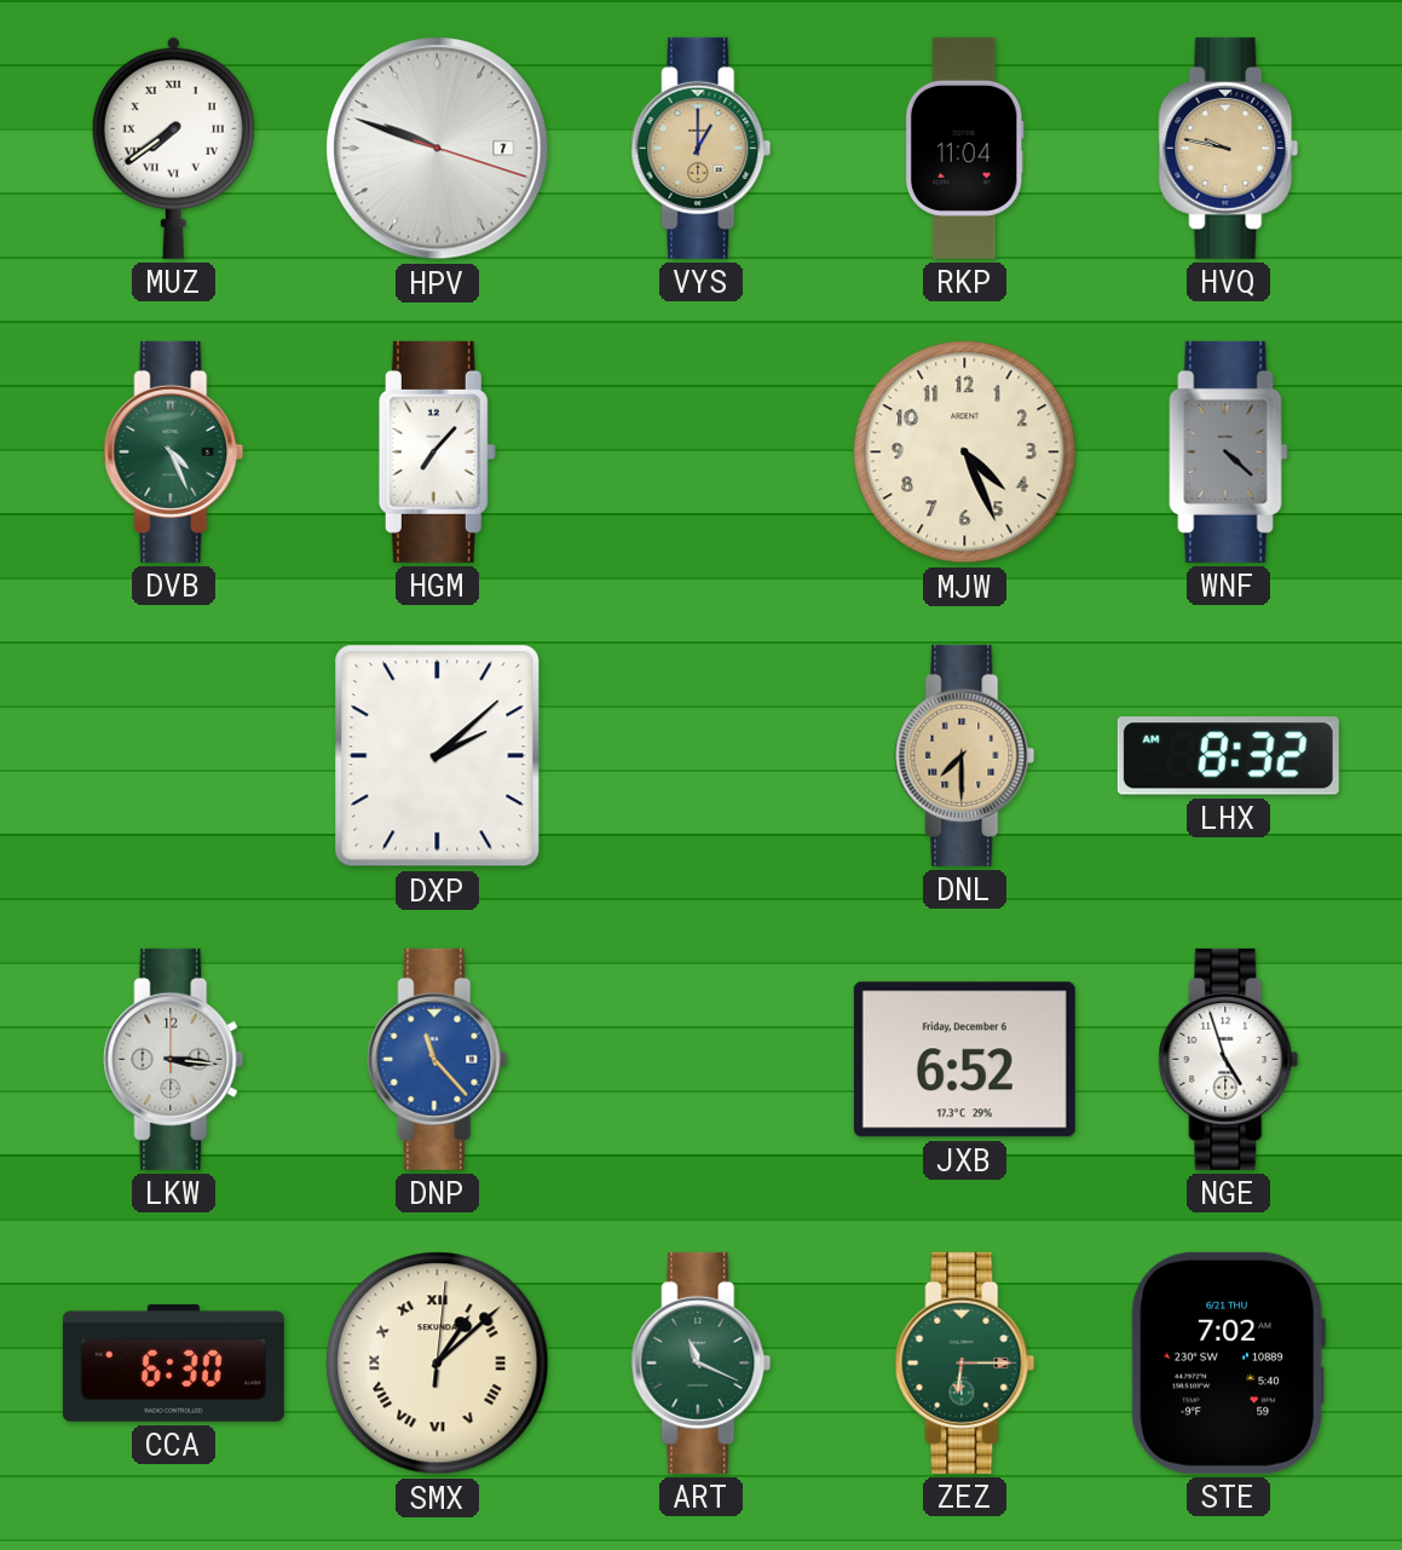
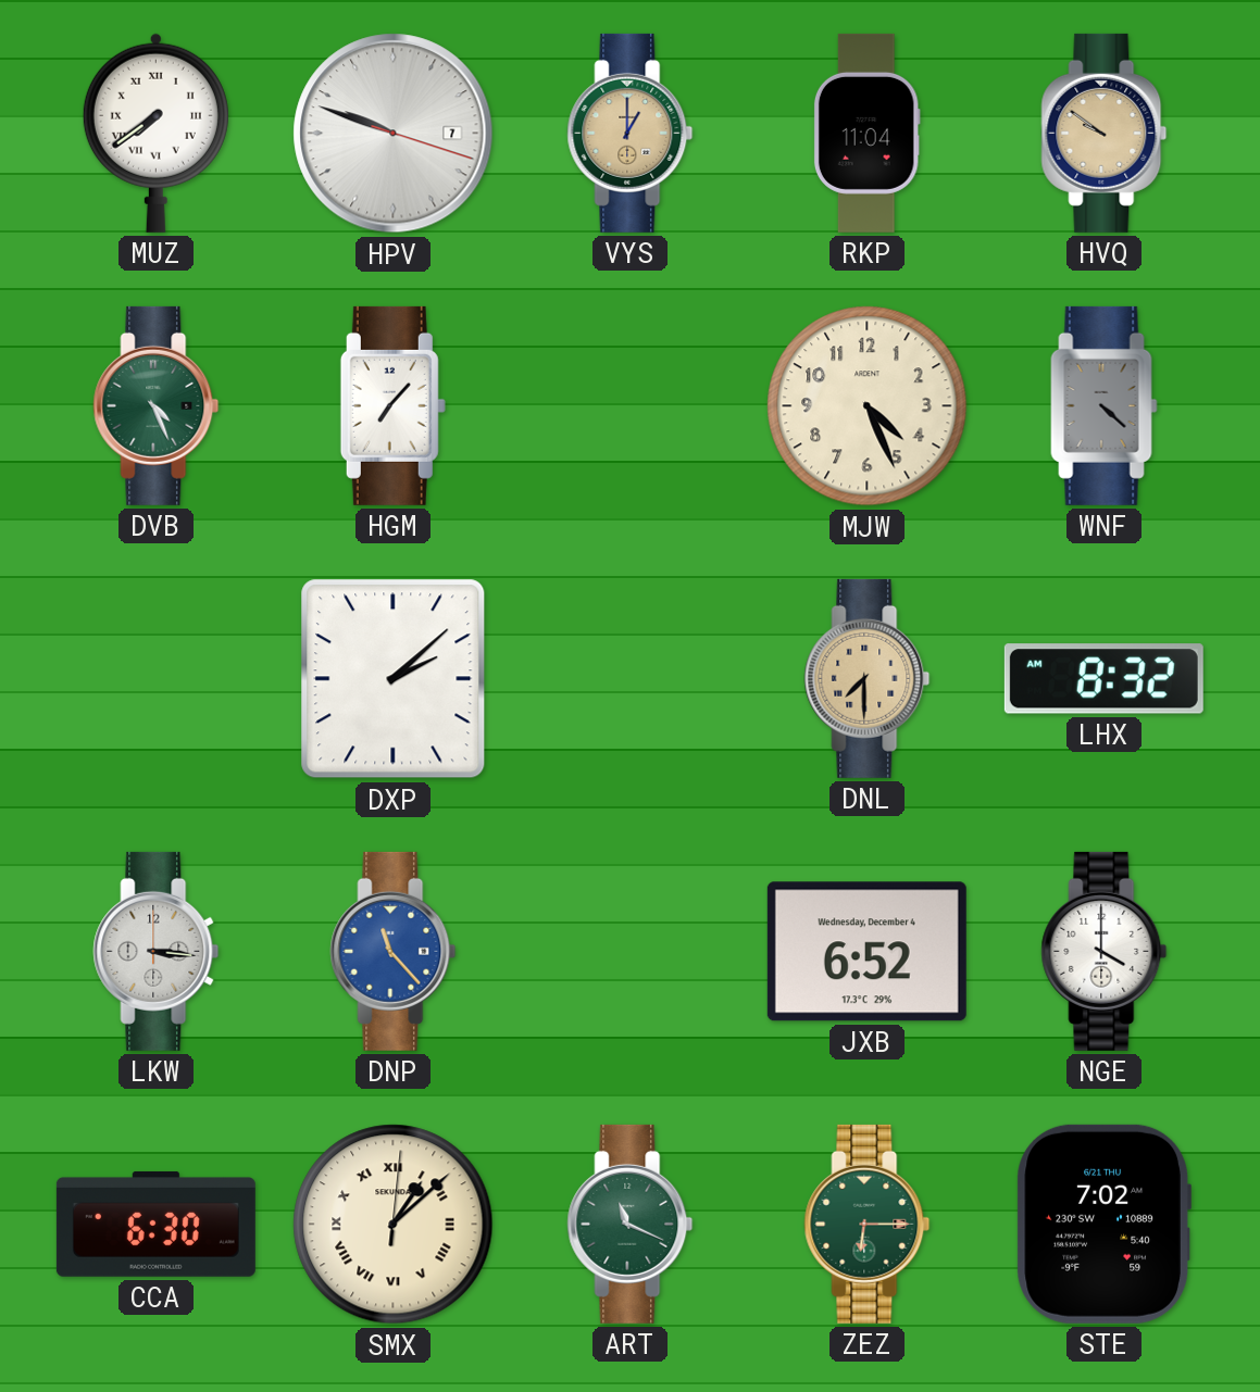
HVQ: 9:47 -> 9:51 (1105, 133)
JXB date: Friday, December 6 -> Wednesday, December 4 (866, 952)
NGE: 4:57 -> 4:00 (1105, 951)
